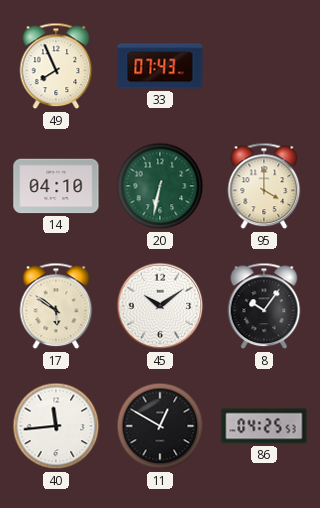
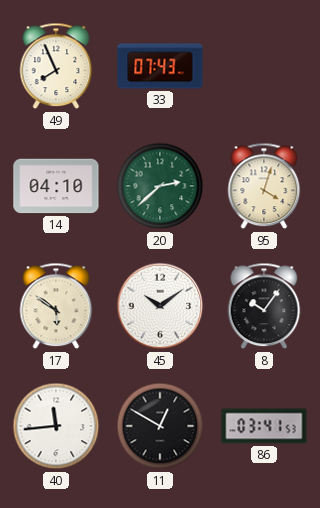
20: 6:32 -> 2:38 (160, 186)
95: 4:00 -> 4:03 (264, 186)
86: 04:25 -> 03:41 (264, 426)
